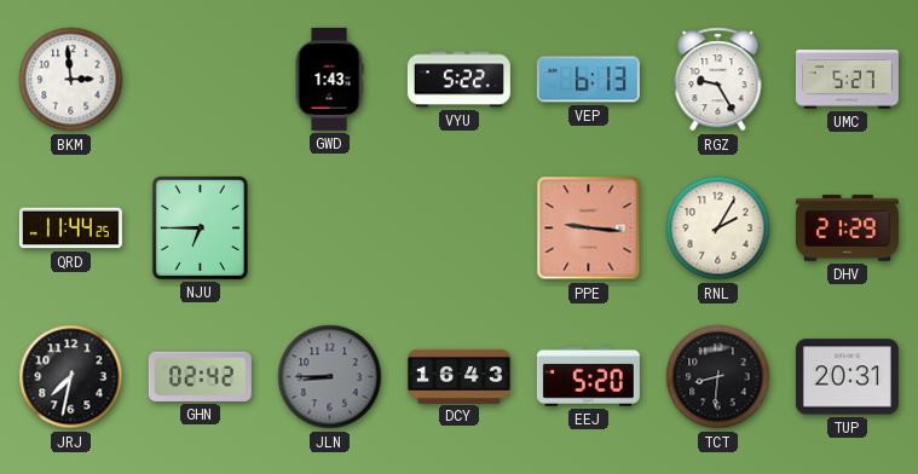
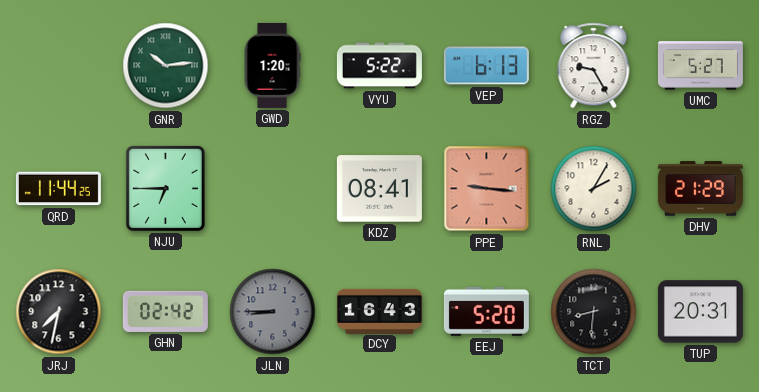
BKM: 2:59 -> none (71, 80)
GNR: none -> 10:14 (166, 66)
GWD: 1:43 -> 1:20 (272, 65)
KDZ: none -> 08:41 (379, 189)
